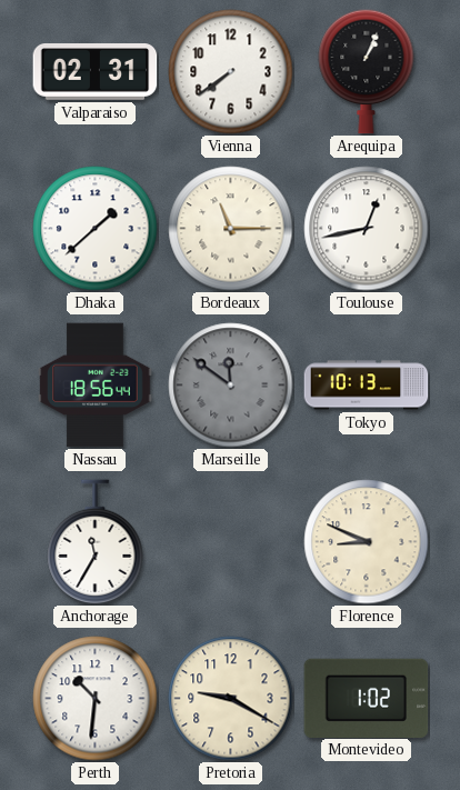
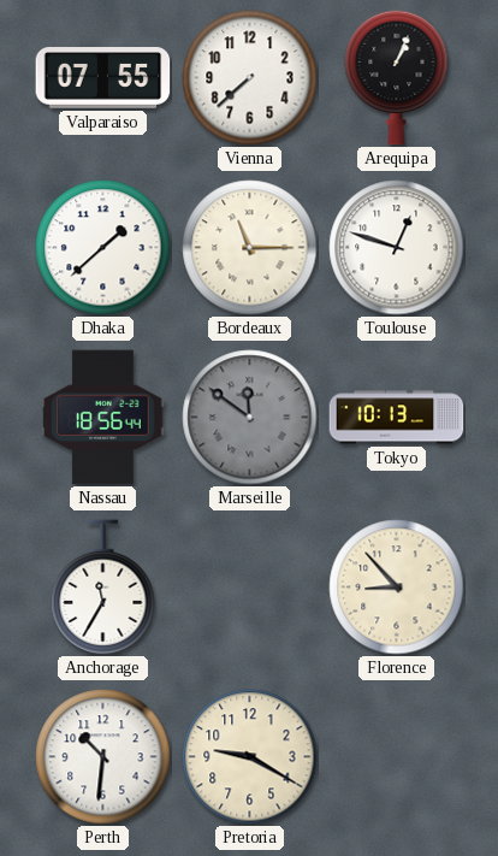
Valparaiso: 02:31 -> 07:55 (103, 78)
Vienna: 7:39 -> 7:38 (250, 78)
Toulouse: 12:43 -> 12:48 (397, 248)
Florence: 8:49 -> 8:53 (397, 588)
Montevideo: 1:02 -> none (367, 698)
